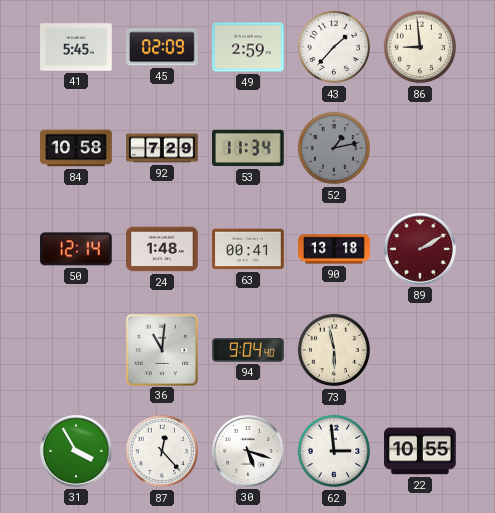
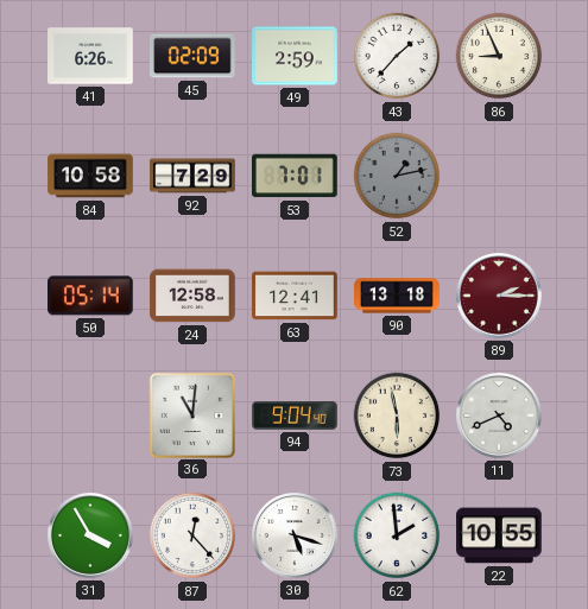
41: 5:45 -> 6:26 (90, 56)
86: 8:59 -> 8:56 (499, 56)
53: 11:34 -> 7:01 (295, 176)
50: 12:14 -> 05:14 (91, 296)
24: 1:48 -> 12:58 (192, 296)
63: 00:41 -> 12:41 (295, 296)
89: 2:10 -> 2:15 (500, 297)
11: none -> 4:41 (500, 417)
62: 2:59 -> 1:59 (397, 535)
